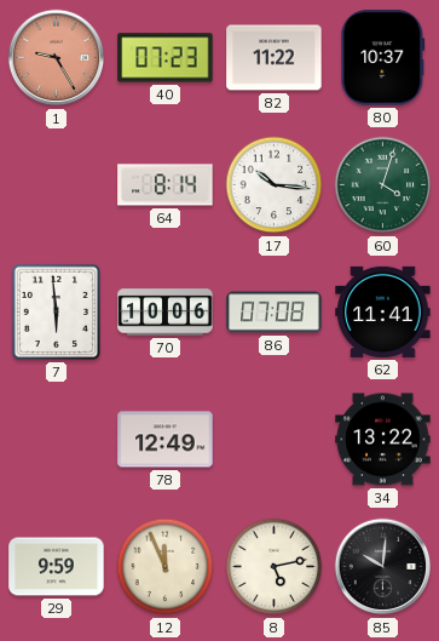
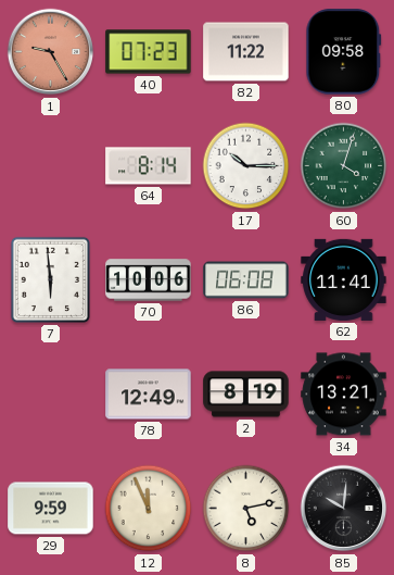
80: 10:37 -> 09:58 (344, 52)
17: 10:16 -> 10:15 (246, 166)
86: 07:08 -> 06:08 (246, 280)
2: none -> 8:19 (246, 395)
34: 13:22 -> 13:21 (344, 395)
